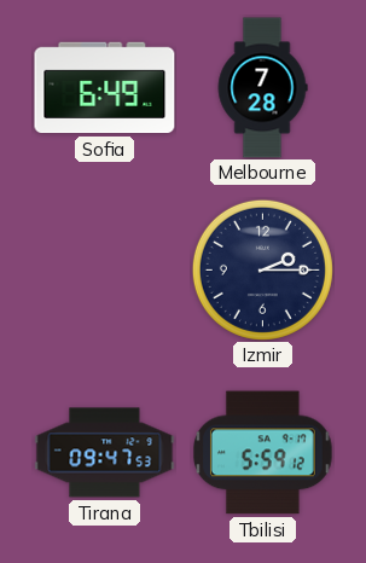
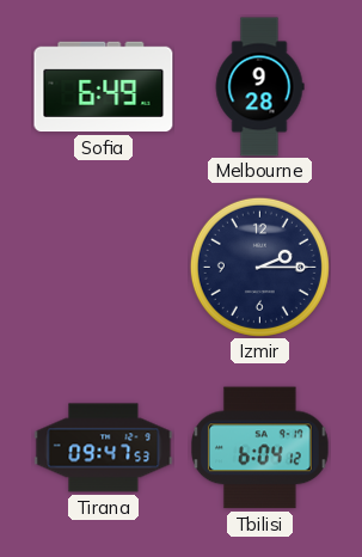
Melbourne: 7:28 -> 9:28 (259, 87)
Tbilisi: 5:59 -> 6:04 (260, 448)
